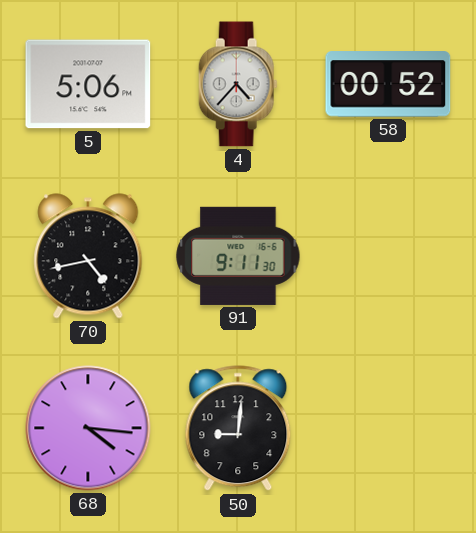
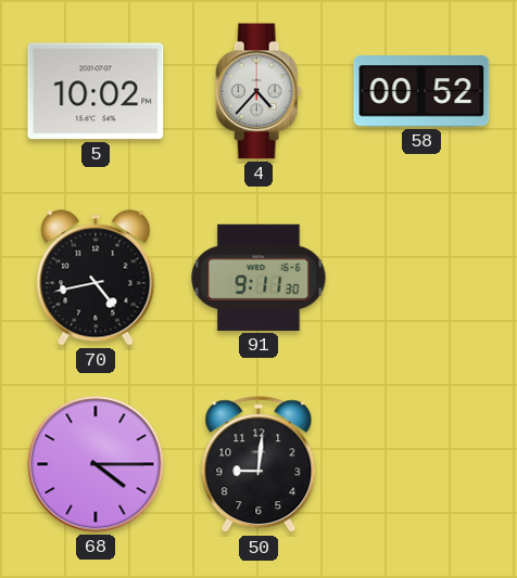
5: 5:06 -> 10:02 (96, 91)
68: 4:16 -> 4:15 (96, 464)
